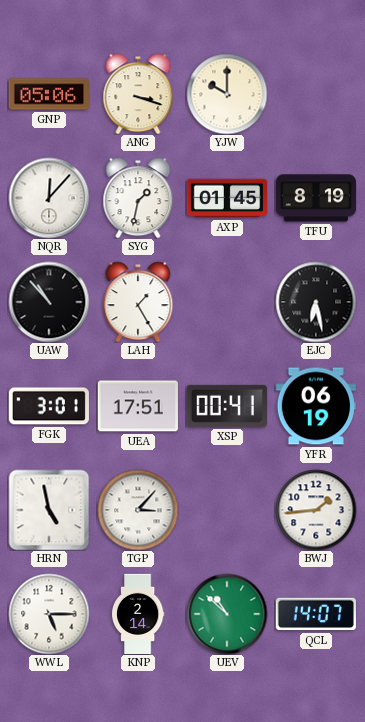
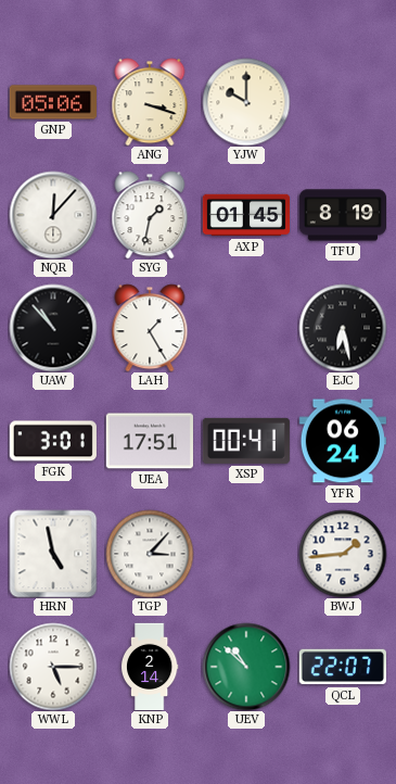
YFR: 06:19 -> 06:24 (343, 441)
QCL: 14:07 -> 22:07 (343, 667)
